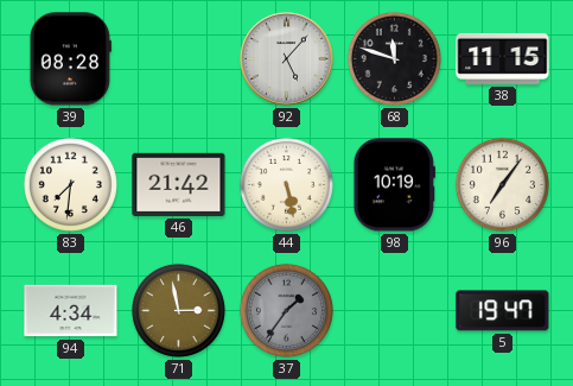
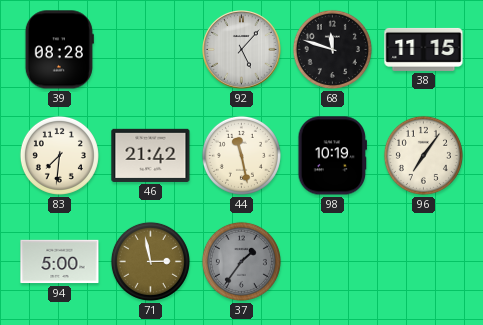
44: 5:28 -> 11:28 (241, 155)
94: 4:34 -> 5:00 (60, 262)
5: 19:47 -> none (503, 311)
